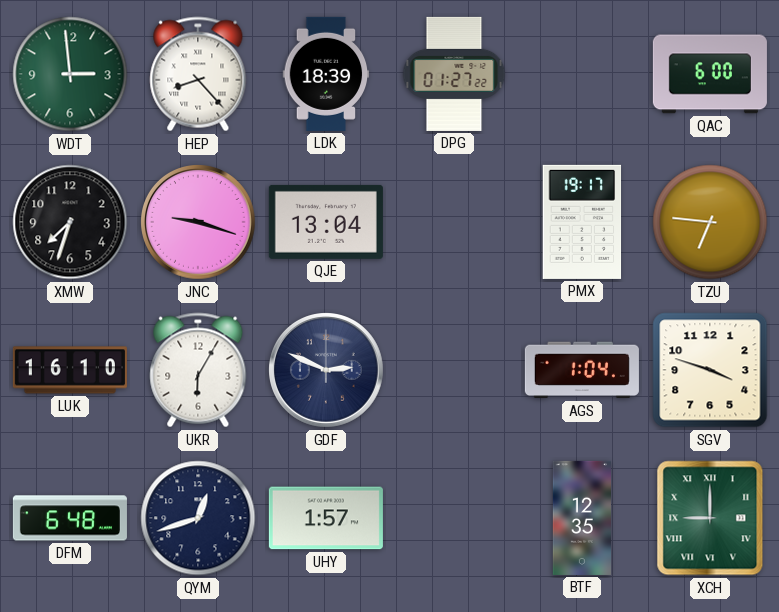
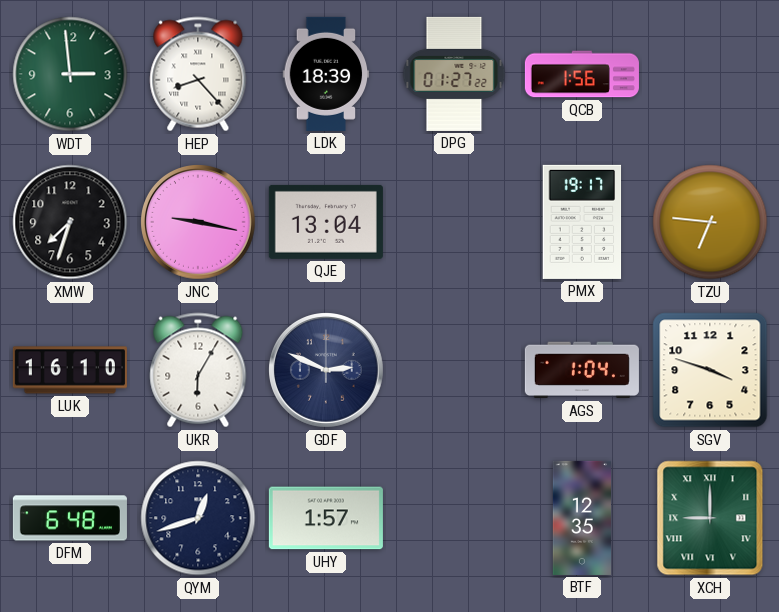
QCB: none -> 1:56 (582, 74)
QAC: 6:00 -> none (710, 74)
JNC: 9:18 -> 9:17 (199, 223)
